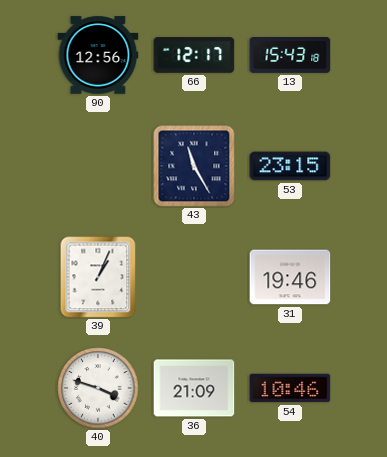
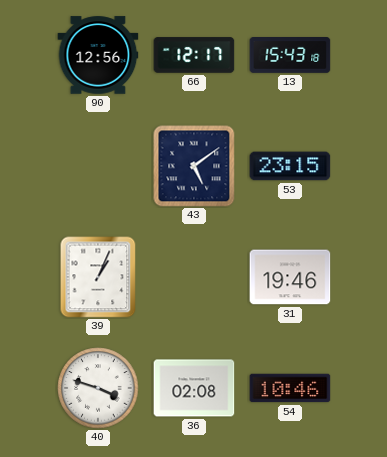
43: 11:25 -> 5:09 (194, 166)
36: 21:09 -> 02:08 (194, 388)
